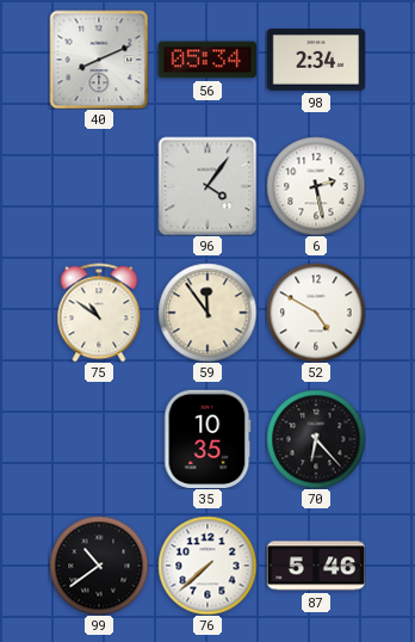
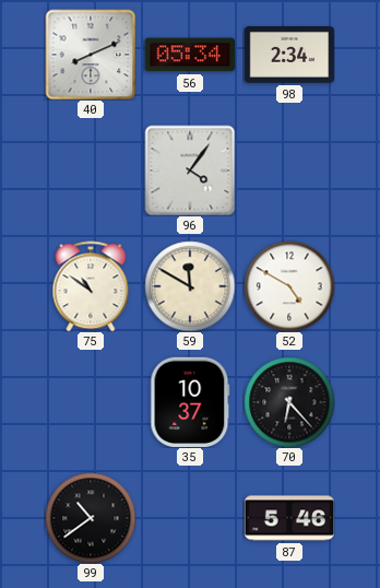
6: 2:28 -> none (316, 186)
59: 11:54 -> 11:50 (190, 286)
35: 10:35 -> 10:37 (190, 401)
76: 7:38 -> none (207, 566)
